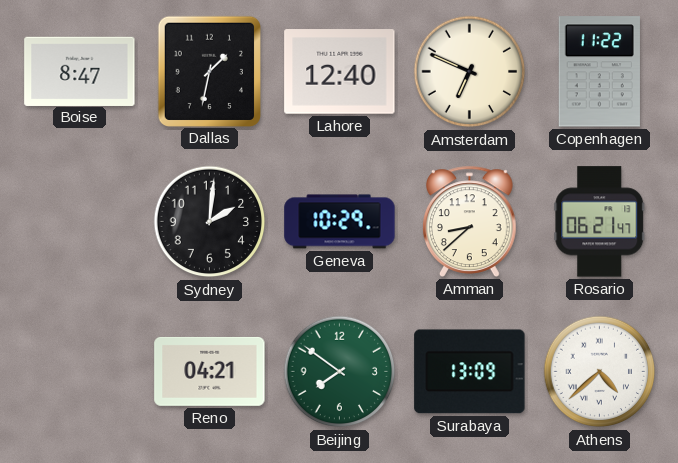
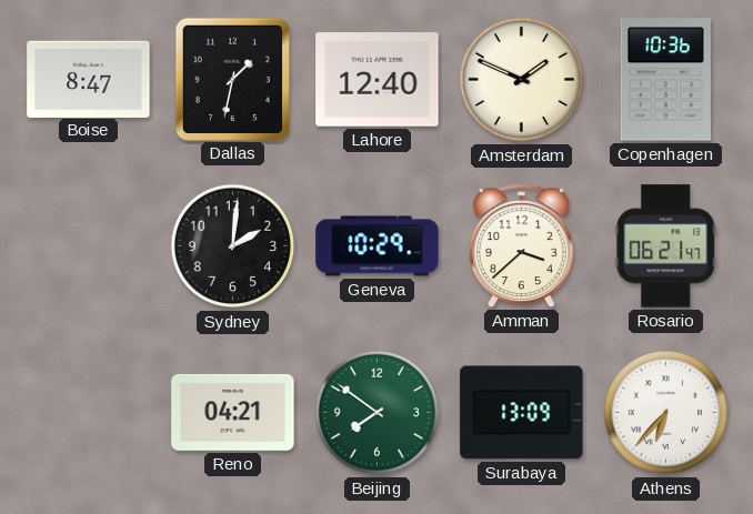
Amsterdam: 6:49 -> 1:49 (522, 80)
Copenhagen: 11:22 -> 10:36 (665, 80)
Amman: 8:38 -> 3:38 (521, 245)
Athens: 4:38 -> 6:37 (666, 413)
